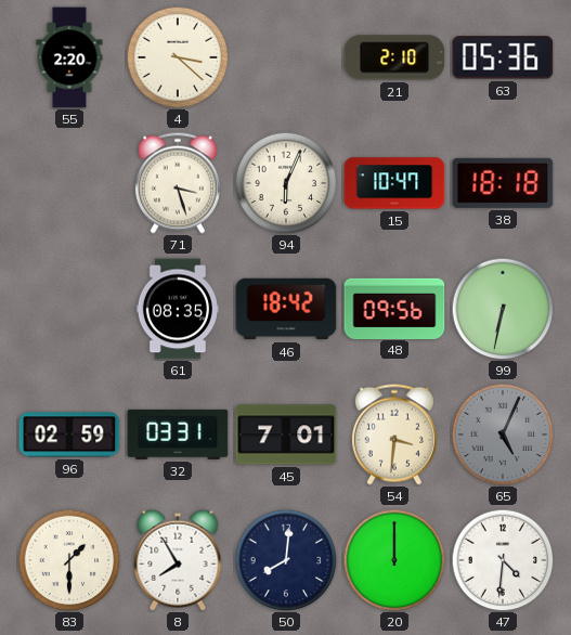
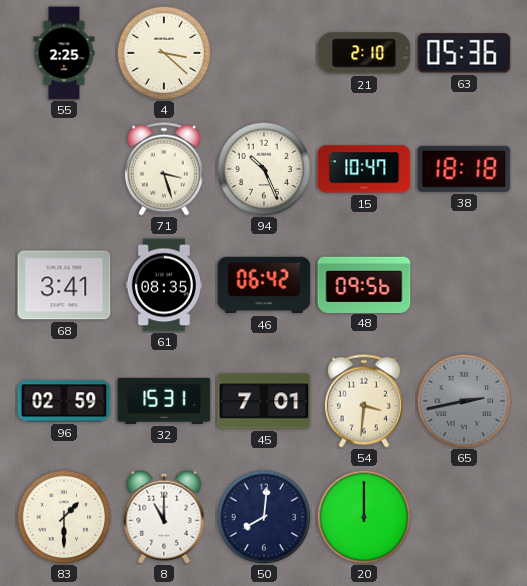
55: 2:20 -> 2:25 (64, 53)
94: 6:04 -> 10:26 (264, 169)
68: none -> 3:41 (64, 285)
46: 18:42 -> 06:42 (264, 285)
99: 6:32 -> none (503, 309)
32: 03:31 -> 15:31 (164, 401)
65: 5:04 -> 2:43 (464, 401)
8: 7:55 -> 11:00 (164, 517)
47: 4:31 -> none (503, 560)
